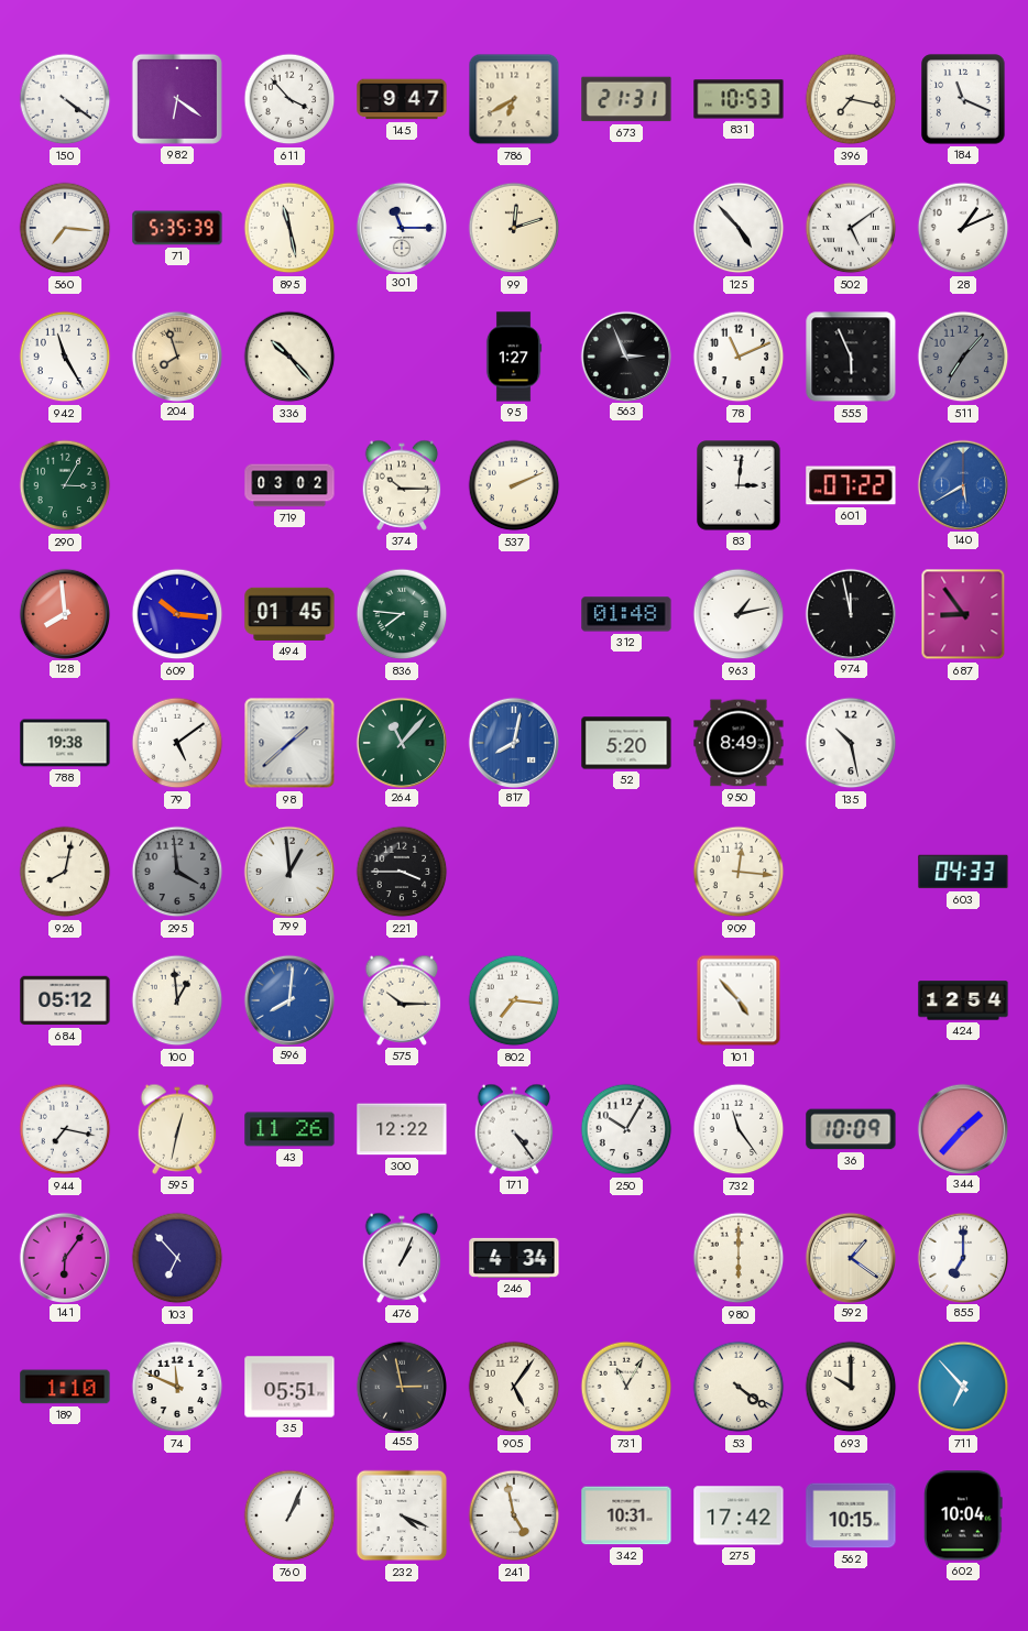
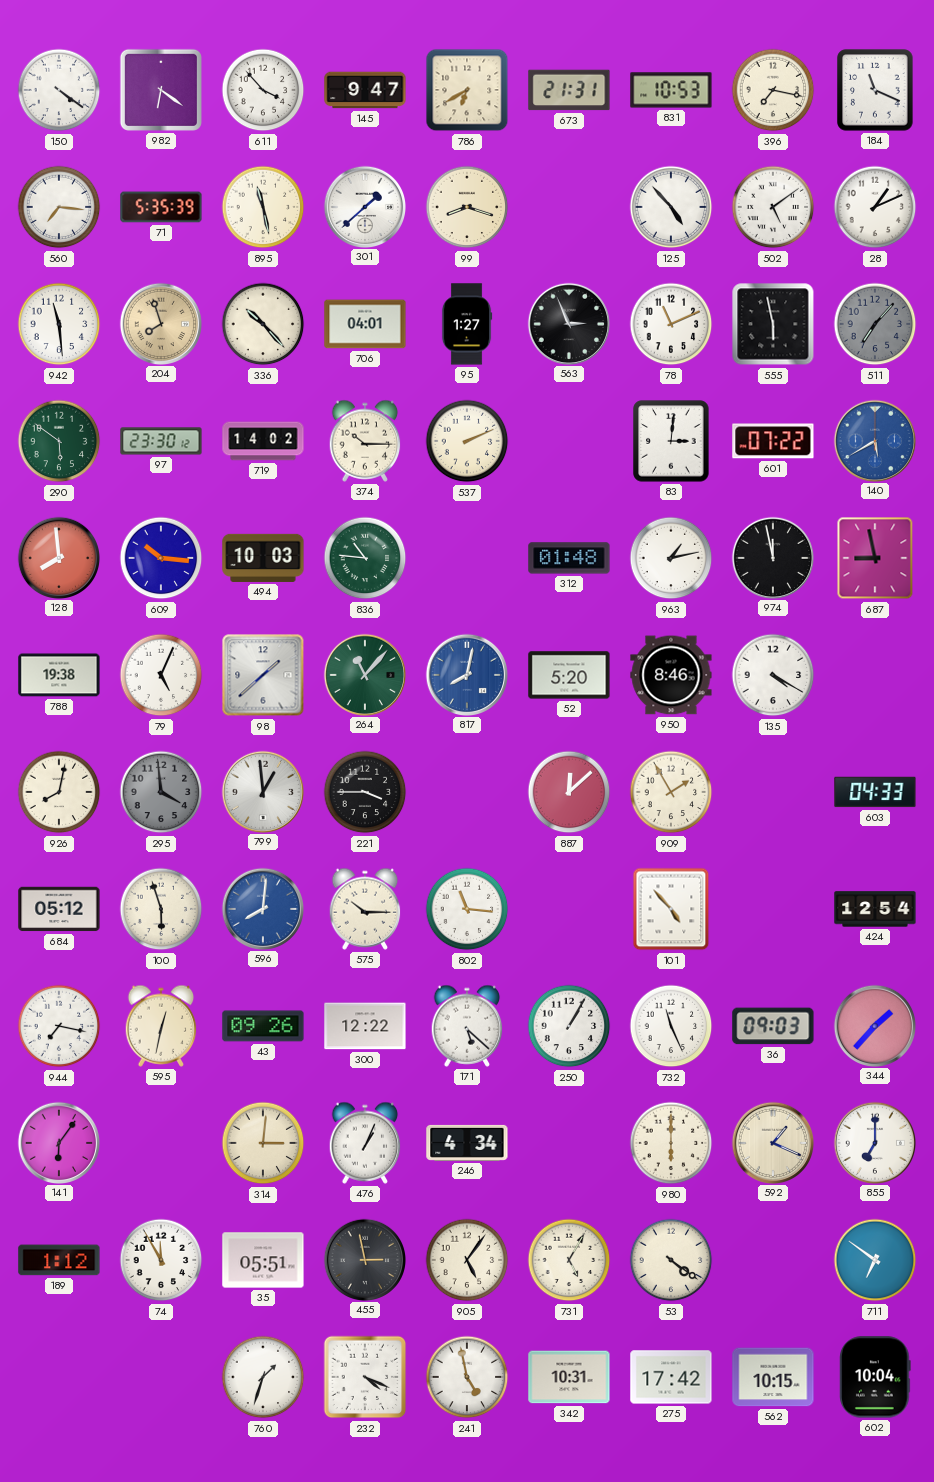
301: 11:15 -> 1:38 (364, 206)
99: 12:12 -> 8:18 (467, 207)
942: 11:25 -> 11:29 (59, 324)
706: none -> 04:01 (365, 324)
555: 5:56 -> 5:58 (773, 324)
290: 3:05 -> 5:51 (59, 441)
97: none -> 23:30 (161, 441)
719: 03:02 -> 14:02 (263, 441)
494: 01:45 -> 10:03 (263, 558)
836: 7:46 -> 10:46 (365, 558)
687: 8:54 -> 8:58 (875, 558)
79: 5:09 -> 5:04 (161, 675)
950: 8:49 -> 8:46 (671, 675)
135: 10:28 -> 4:20 (773, 675)
887: none -> 12:08 (569, 792)
909: 12:16 -> 1:55 (671, 792)
100: 12:59 -> 5:57 (161, 909)
802: 7:16 -> 11:16 (467, 909)
43: 11:26 -> 09:26 (263, 1026)
171: 4:24 -> 5:22 (467, 1026)
250: 10:05 -> 1:05 (569, 1026)
732: 11:24 -> 11:26 (671, 1026)
36: 10:09 -> 09:03 (773, 1026)
103: 6:53 -> none (177, 1258)
314: none -> 3:01 (263, 1143)
592: 1:21 -> 1:19 (772, 1142)
189: 1:10 -> 1:12 (59, 1260)
74: 11:49 -> 11:55 (161, 1260)
731: 11:05 -> 5:05 (569, 1260)
693: 10:00 -> none (851, 1387)
711: 6:53 -> 6:51 (875, 1260)
760: 1:04 -> 1:33 (263, 1377)
